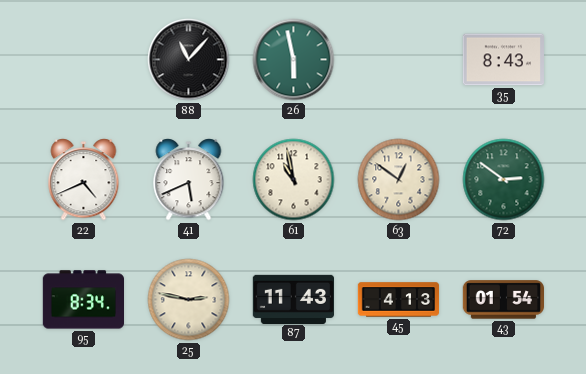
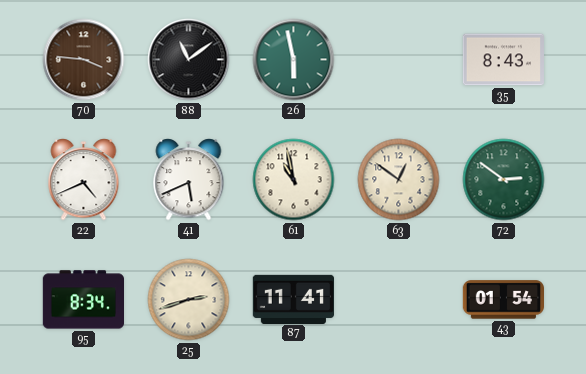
70: none -> 3:46 (84, 60)
88: 11:07 -> 11:09 (189, 60)
25: 2:47 -> 2:42 (189, 300)
87: 11:43 -> 11:41 (293, 299)
45: 4:13 -> none (399, 300)
